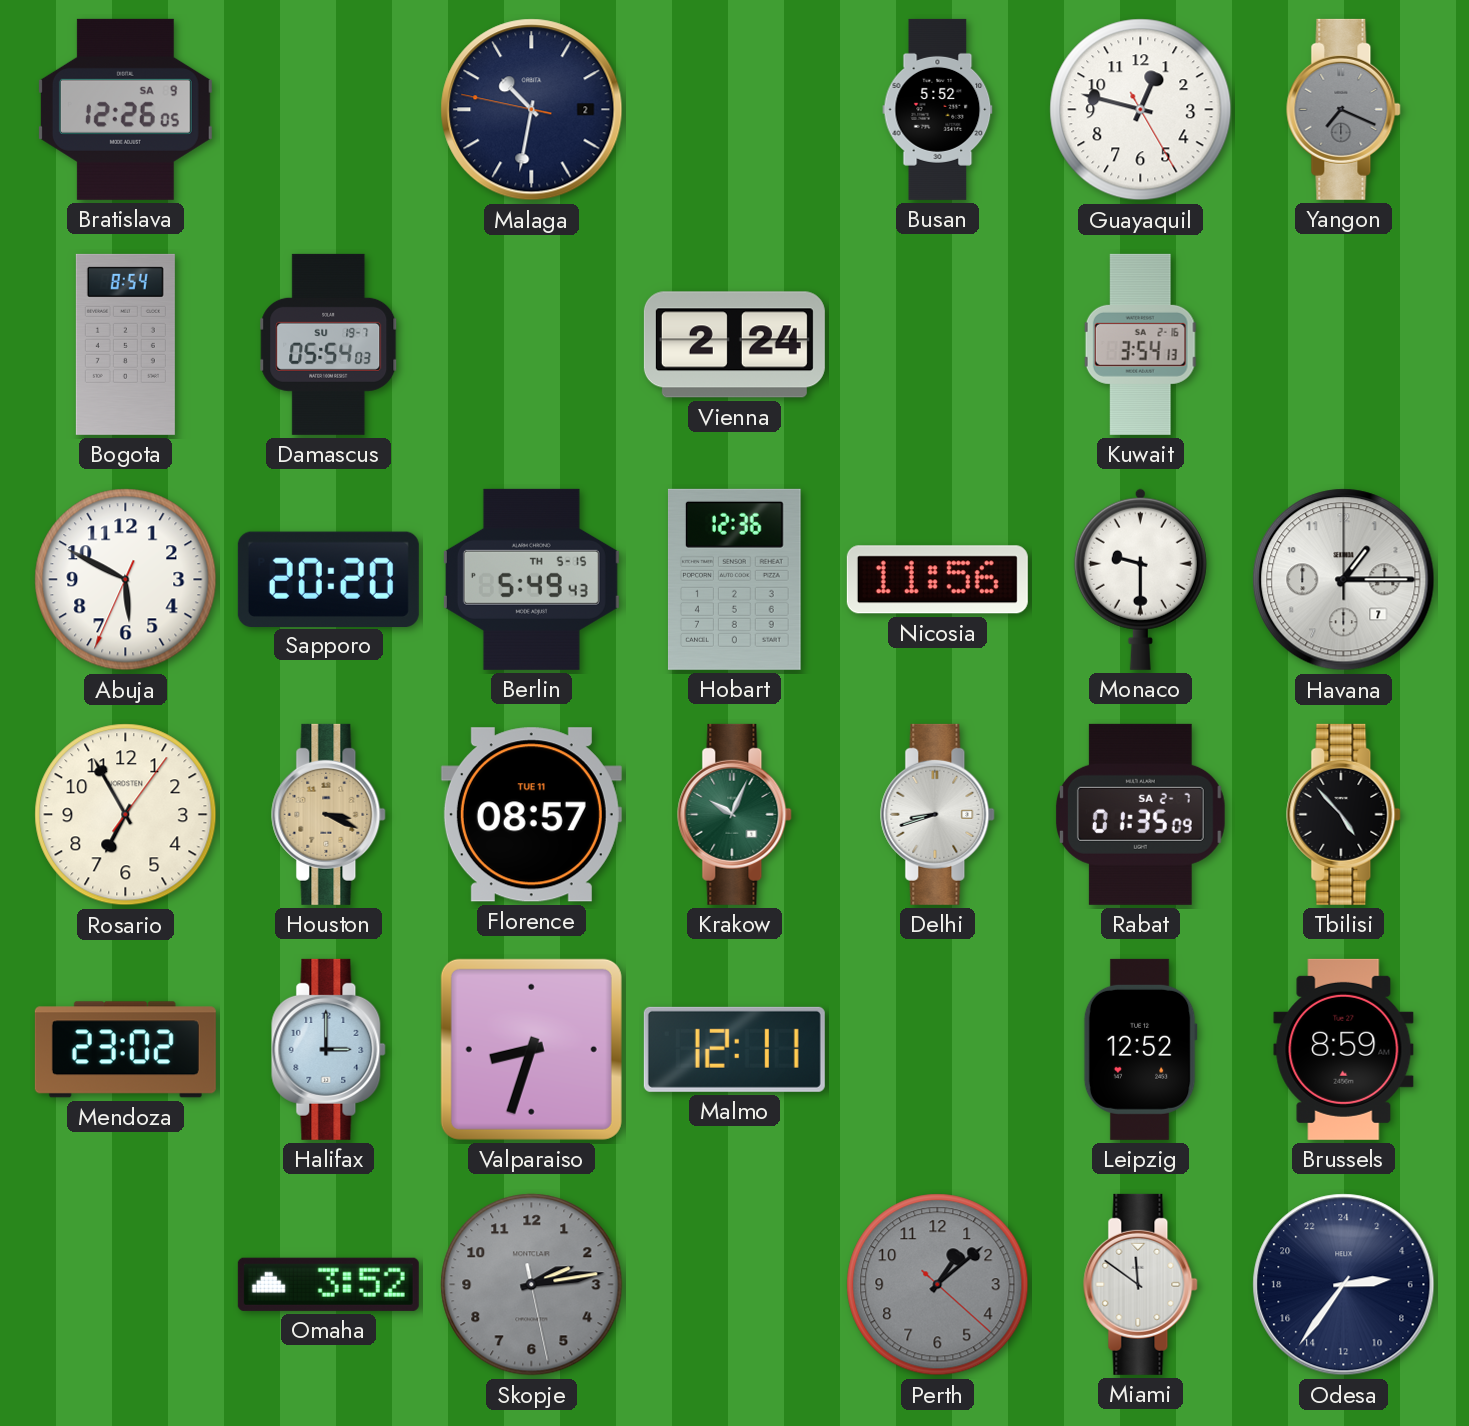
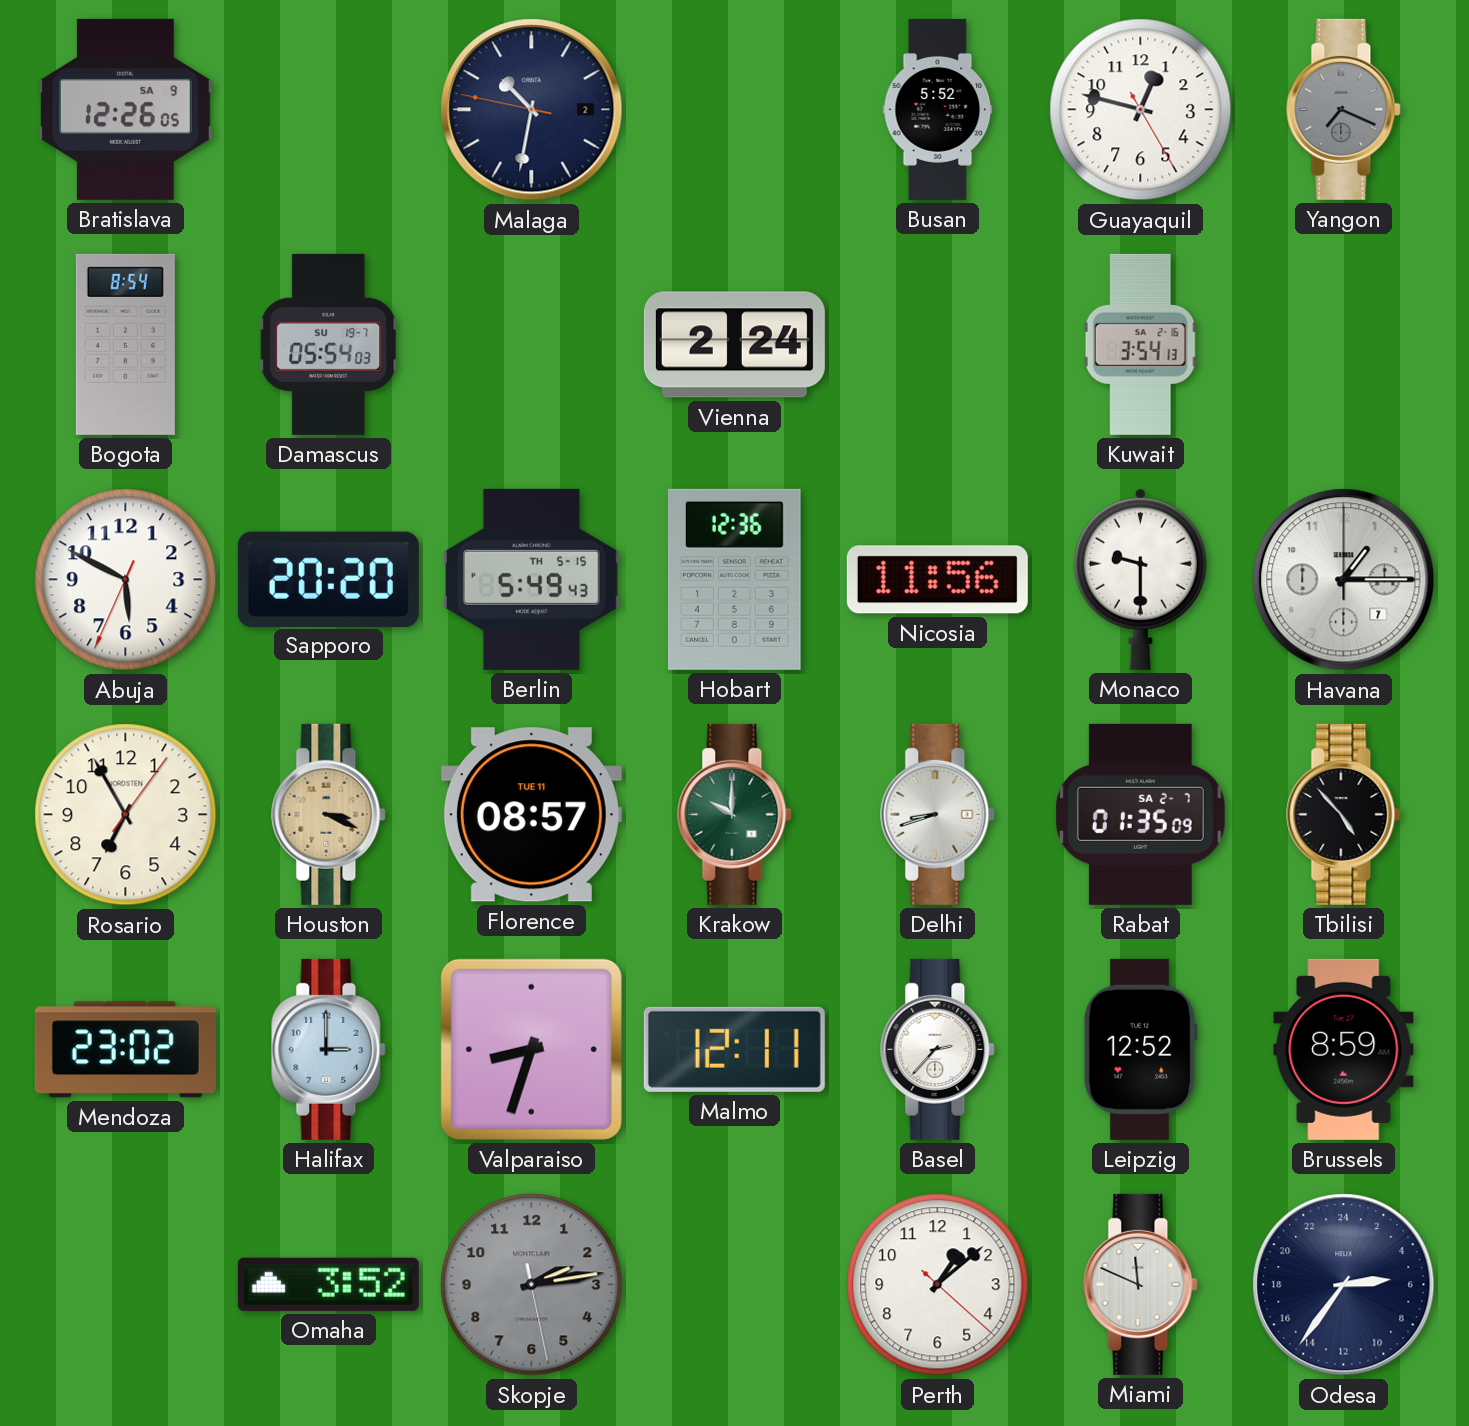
Krakow: 10:04 -> 10:00 (735, 814)
Basel: none -> 2:37 (938, 1049)
Perth dial: grey -> white (938, 1285)
Miami: 11:51 -> 11:49 (1141, 1284)
